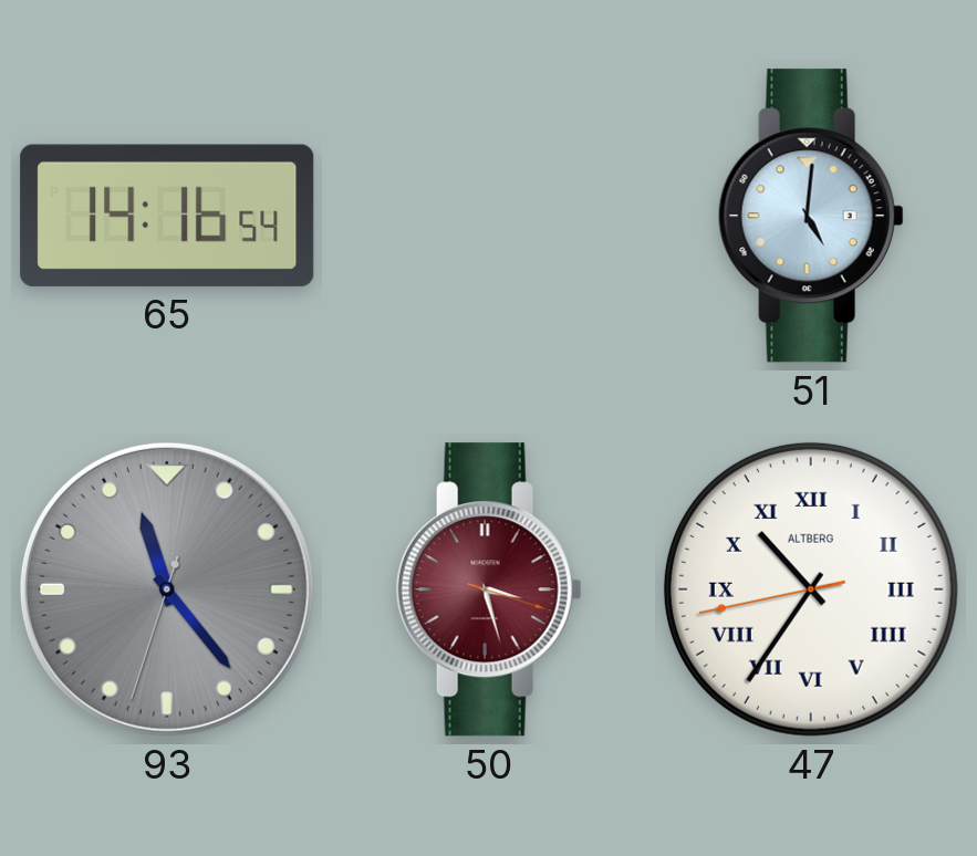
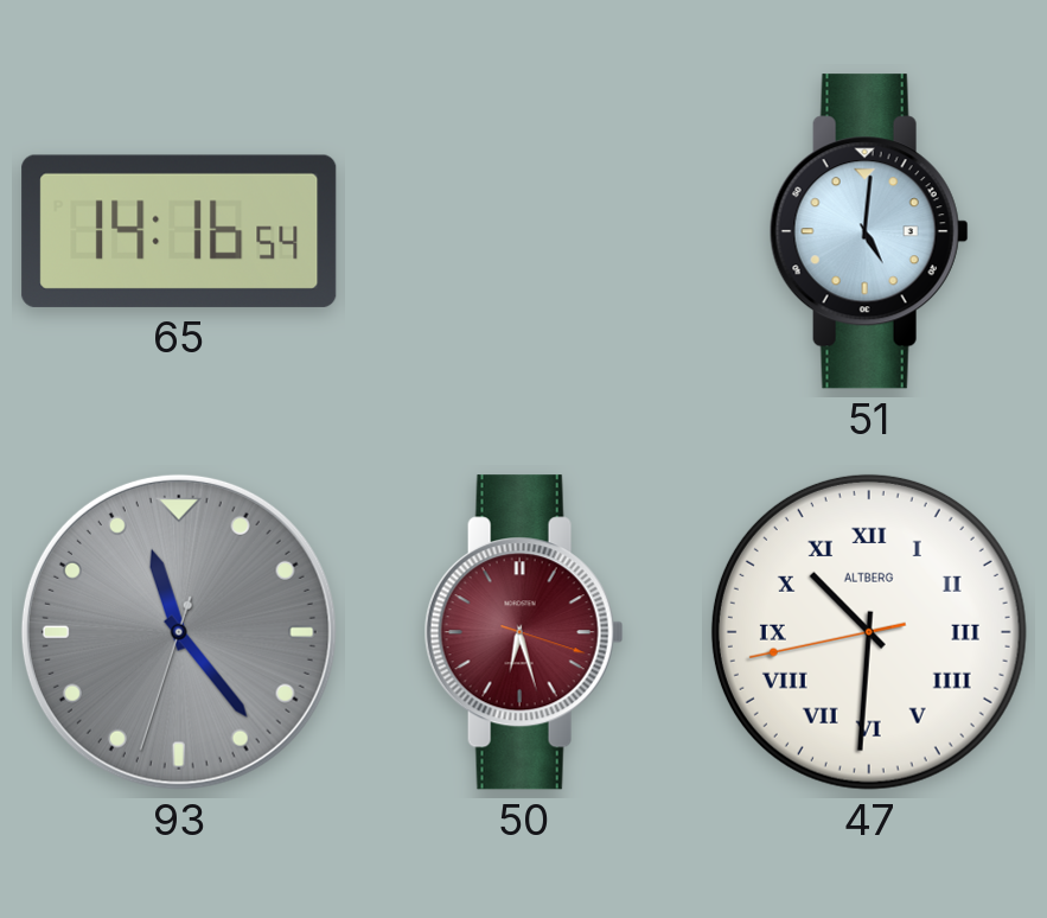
50: 3:27 -> 6:27 (524, 632)
47: 10:35 -> 10:30 (869, 632)
